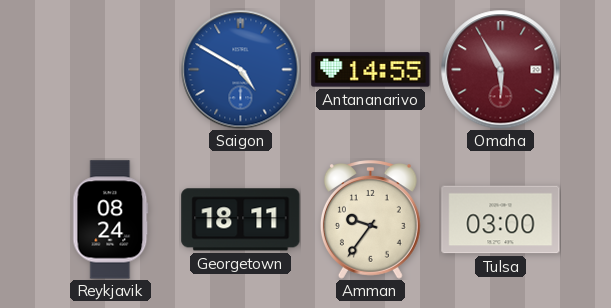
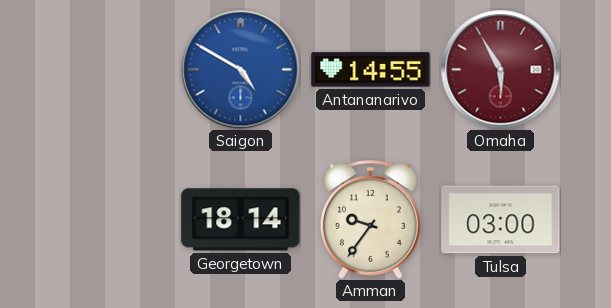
Reykjavik: 08:24 -> none (111, 220)
Georgetown: 18:11 -> 18:14 (241, 220)
